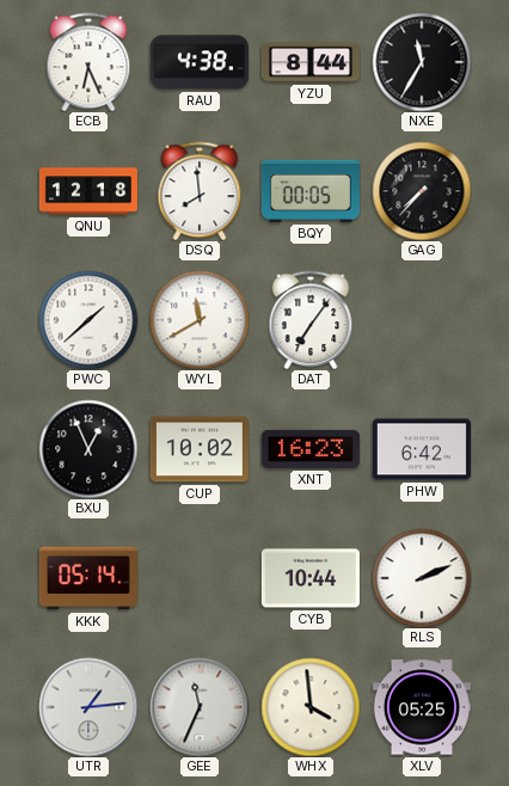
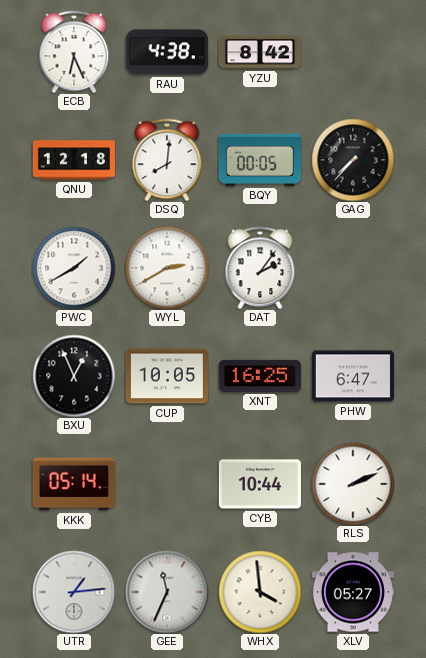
YZU: 8:44 -> 8:42 (260, 52)
NXE: 11:35 -> none (422, 62)
DSQ: 7:59 -> 8:01 (167, 160)
PWC: 1:38 -> 1:40 (74, 268)
WYL: 11:40 -> 2:40 (167, 268)
DAT: 7:06 -> 2:06 (260, 268)
CUP: 10:02 -> 10:05 (167, 376)
XNT: 16:23 -> 16:25 (260, 376)
PHW: 6:42 -> 6:47 (353, 376)
XLV: 05:25 -> 05:27 (353, 592)
